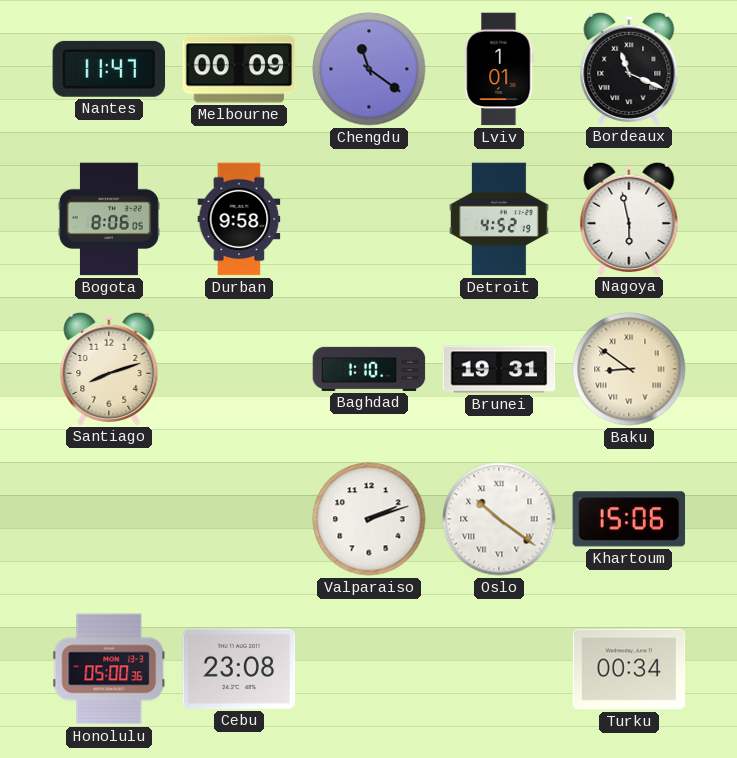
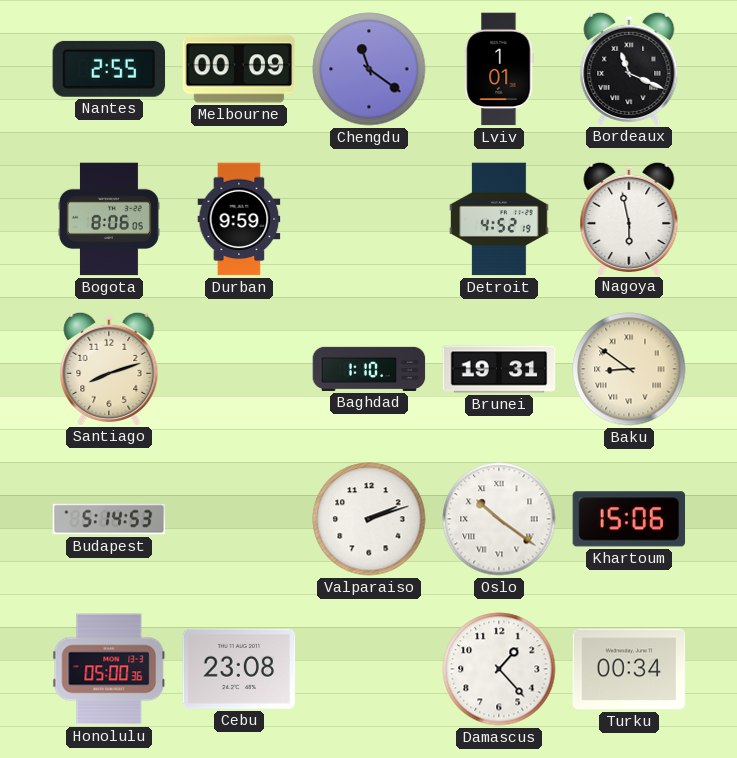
Nantes: 11:47 -> 2:55 (109, 69)
Durban: 9:58 -> 9:59 (239, 219)
Budapest: none -> 5:14 (109, 519)
Damascus: none -> 1:23 (499, 669)
